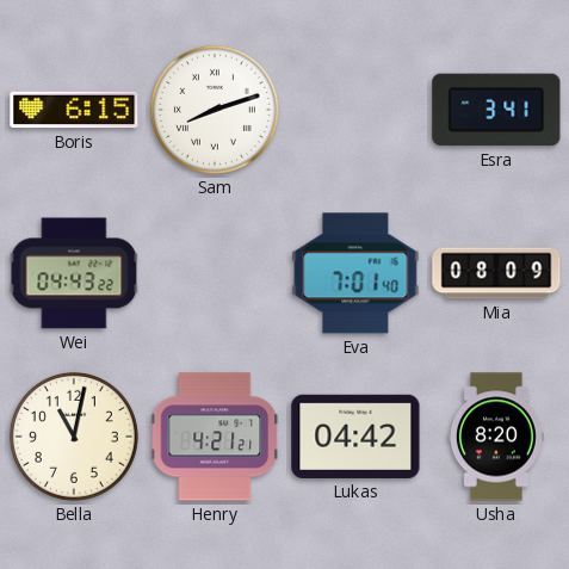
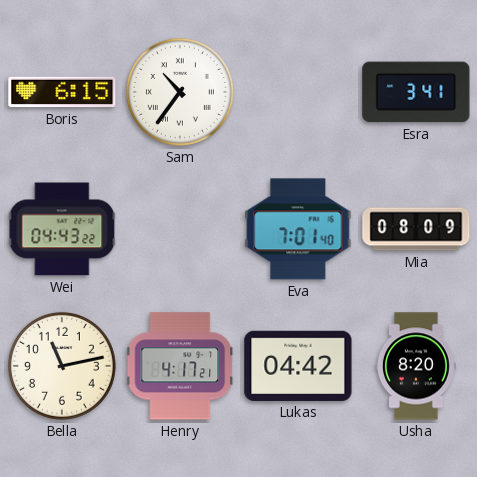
Sam: 8:12 -> 10:36 (180, 92)
Bella: 11:02 -> 11:13 (62, 366)
Henry: 4:21 -> 4:17 (181, 366)
